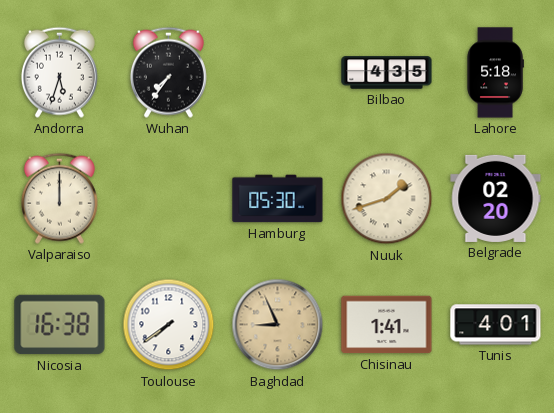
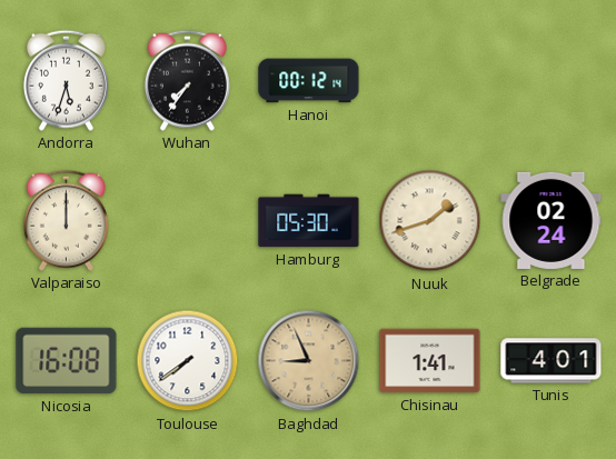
Hanoi: none -> 00:12 (309, 81)
Bilbao: 4:35 -> none (387, 73)
Lahore: 5:18 -> none (495, 73)
Belgrade: 02:20 -> 02:24 (552, 220)
Nicosia: 16:38 -> 16:08 (67, 361)
